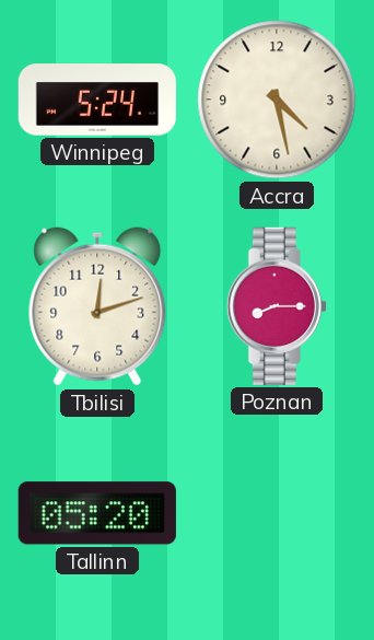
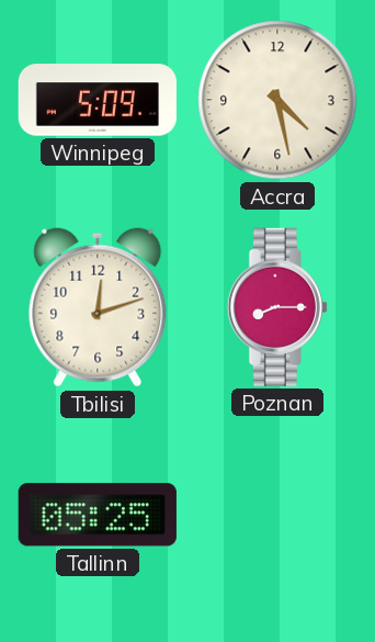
Winnipeg: 5:24 -> 5:09 (98, 100)
Tallinn: 05:20 -> 05:25 (98, 515)
